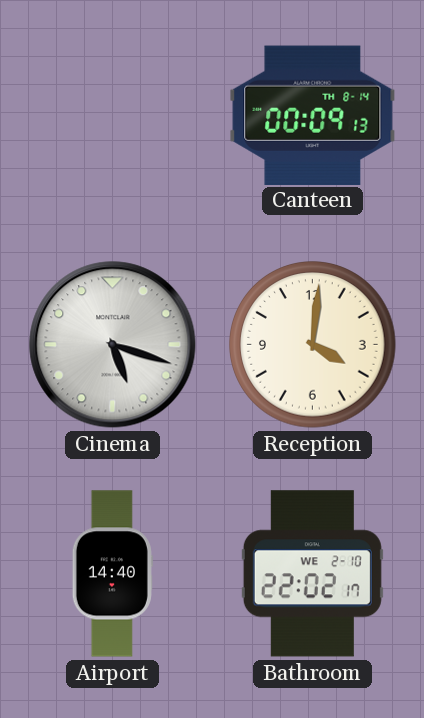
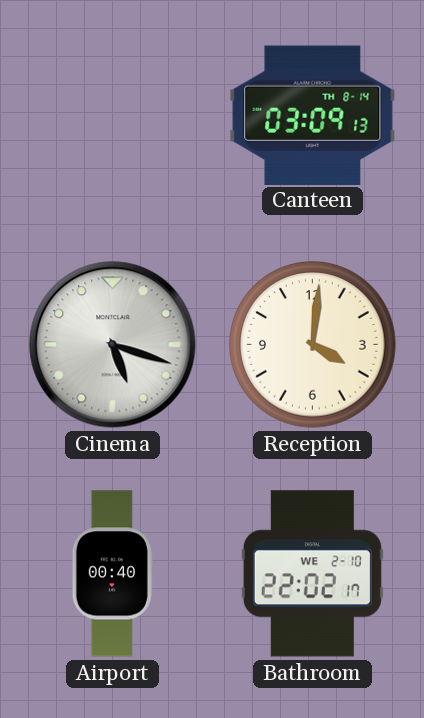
Canteen: 00:09 -> 03:09 (313, 115)
Airport: 14:40 -> 00:40 (112, 574)
